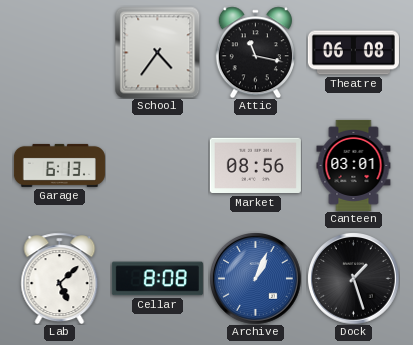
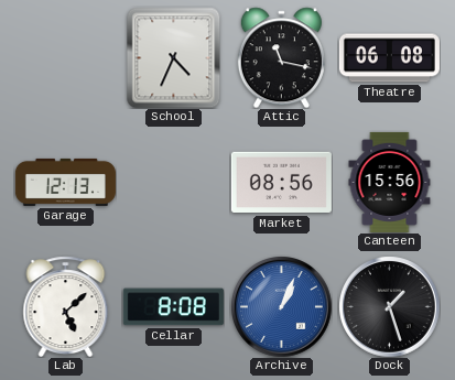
School: 4:36 -> 4:34 (174, 57)
Garage: 6:13 -> 12:13 (65, 182)
Canteen: 03:01 -> 15:56 (390, 182)
